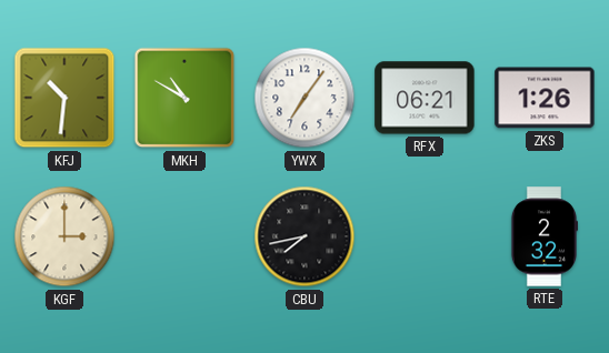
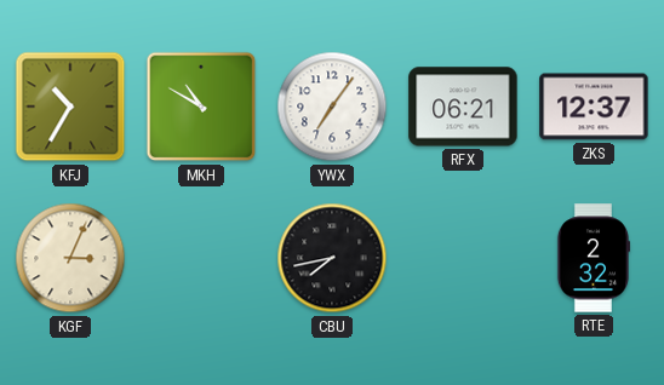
KFJ: 10:31 -> 10:35 (70, 107)
ZKS: 1:26 -> 12:37 (594, 107)
KGF: 3:00 -> 3:04 (70, 258)
